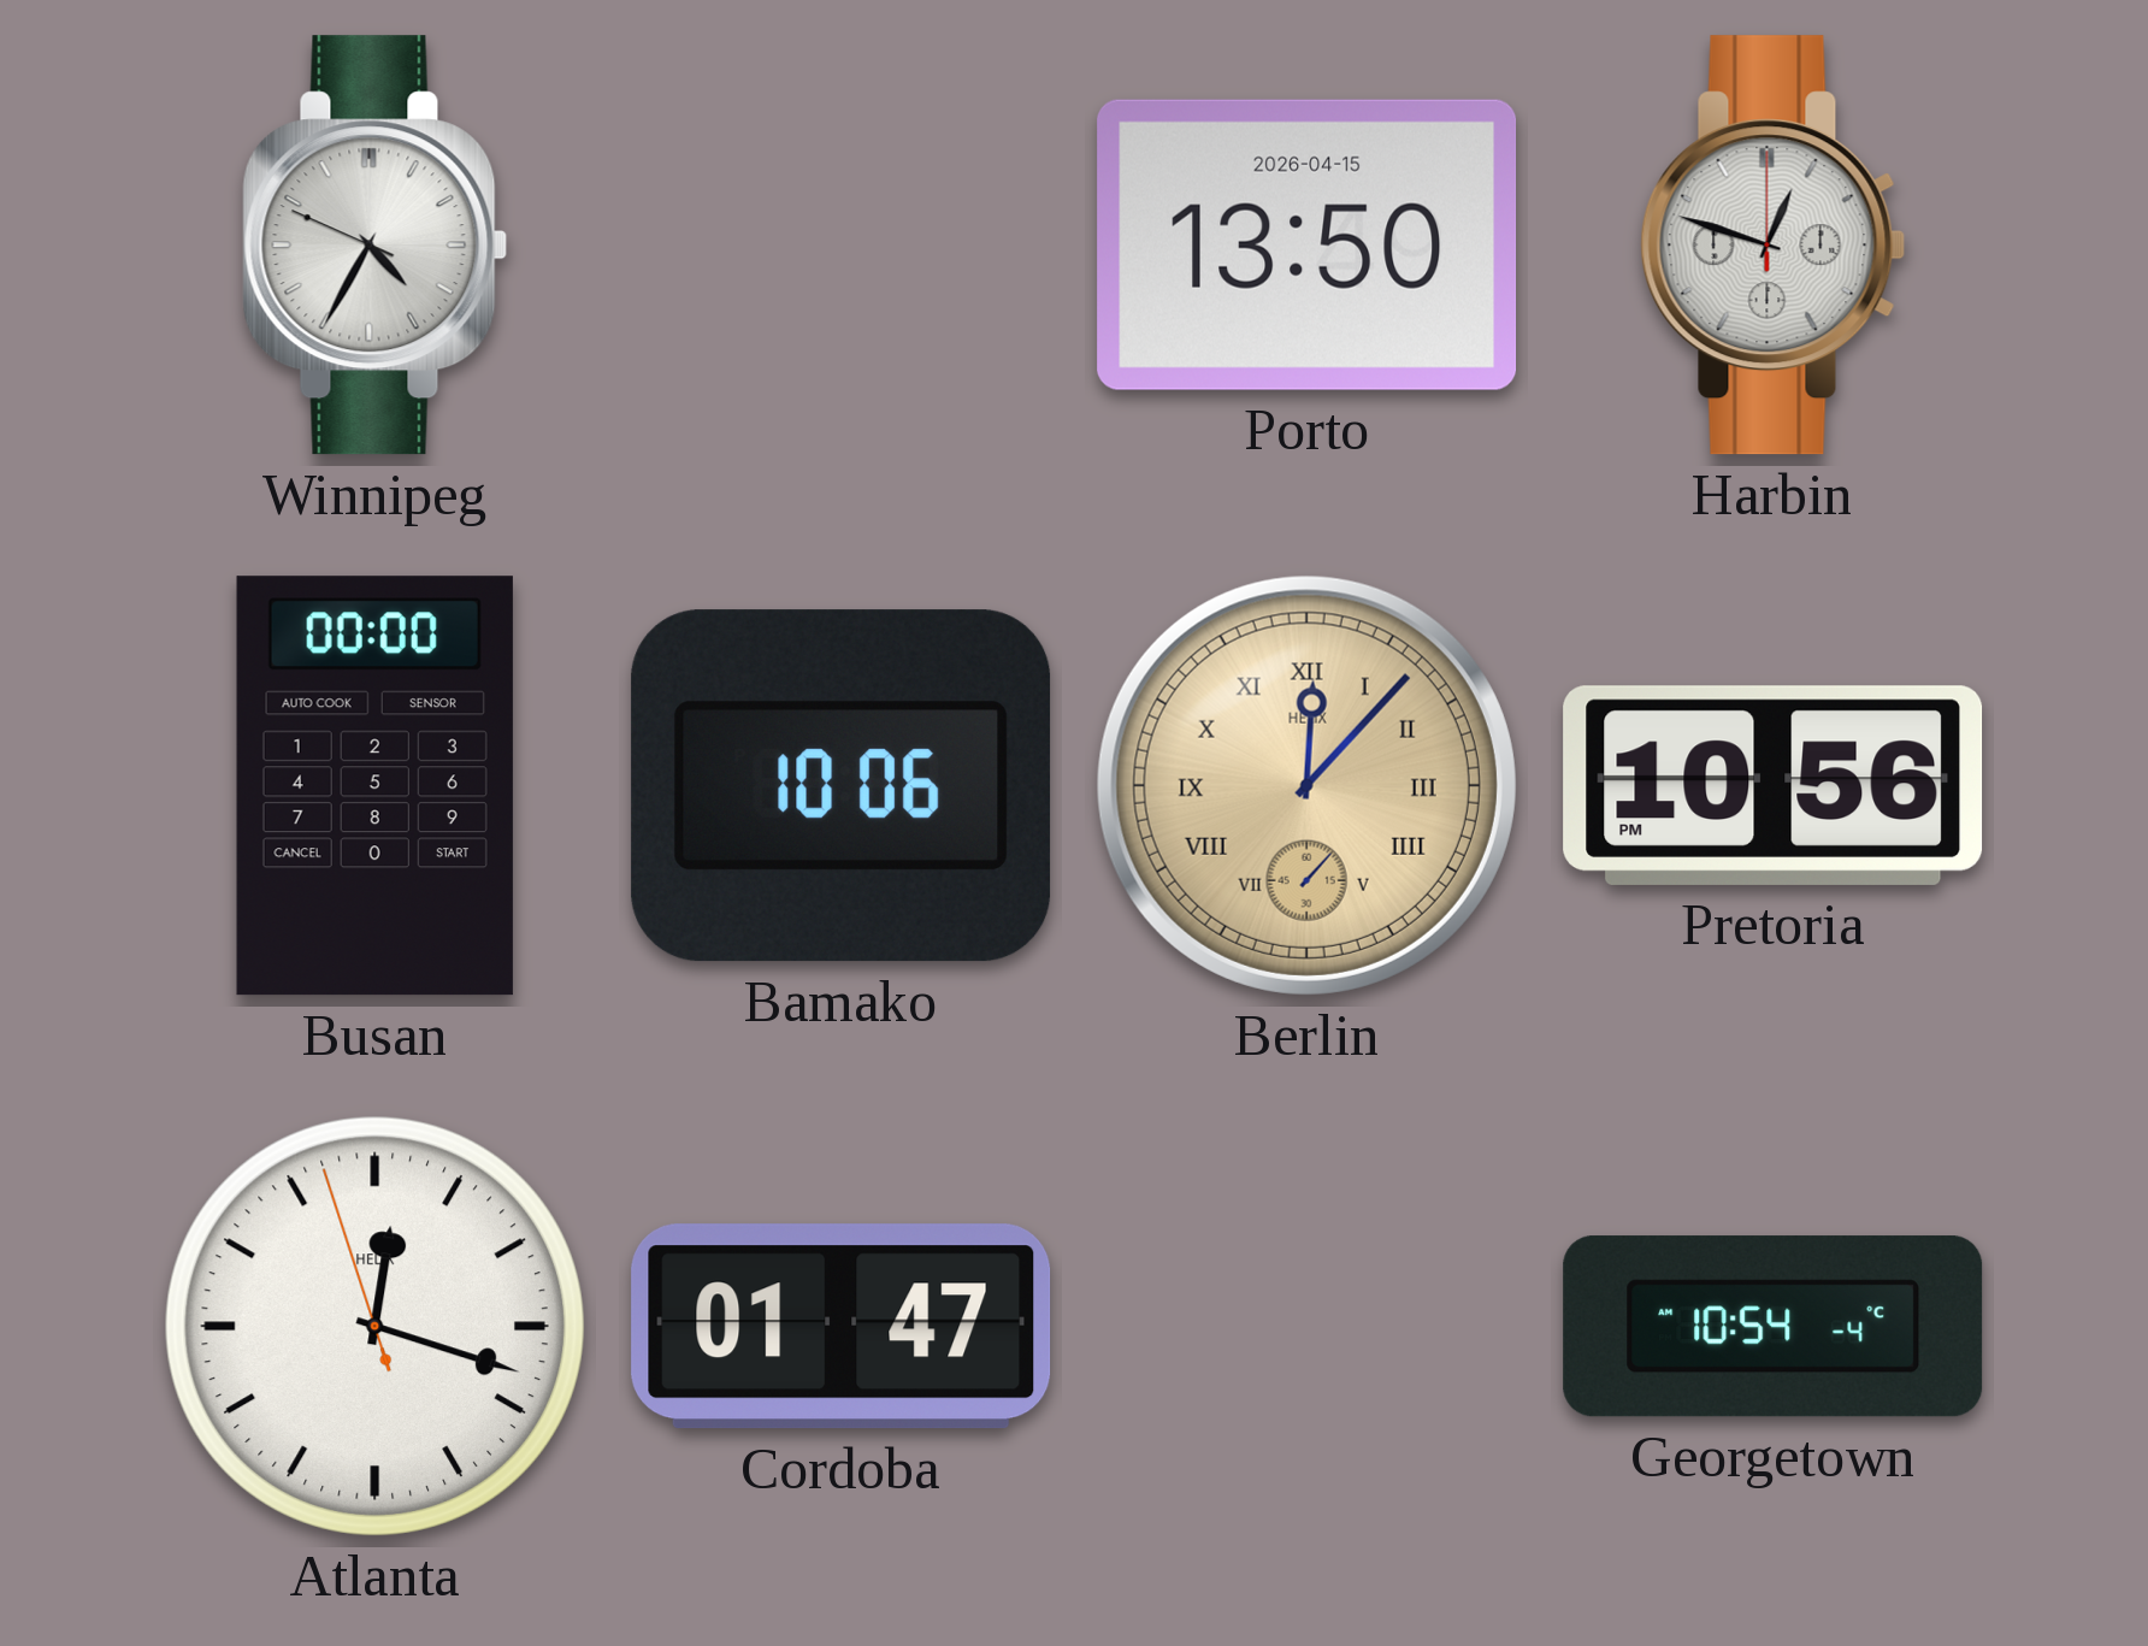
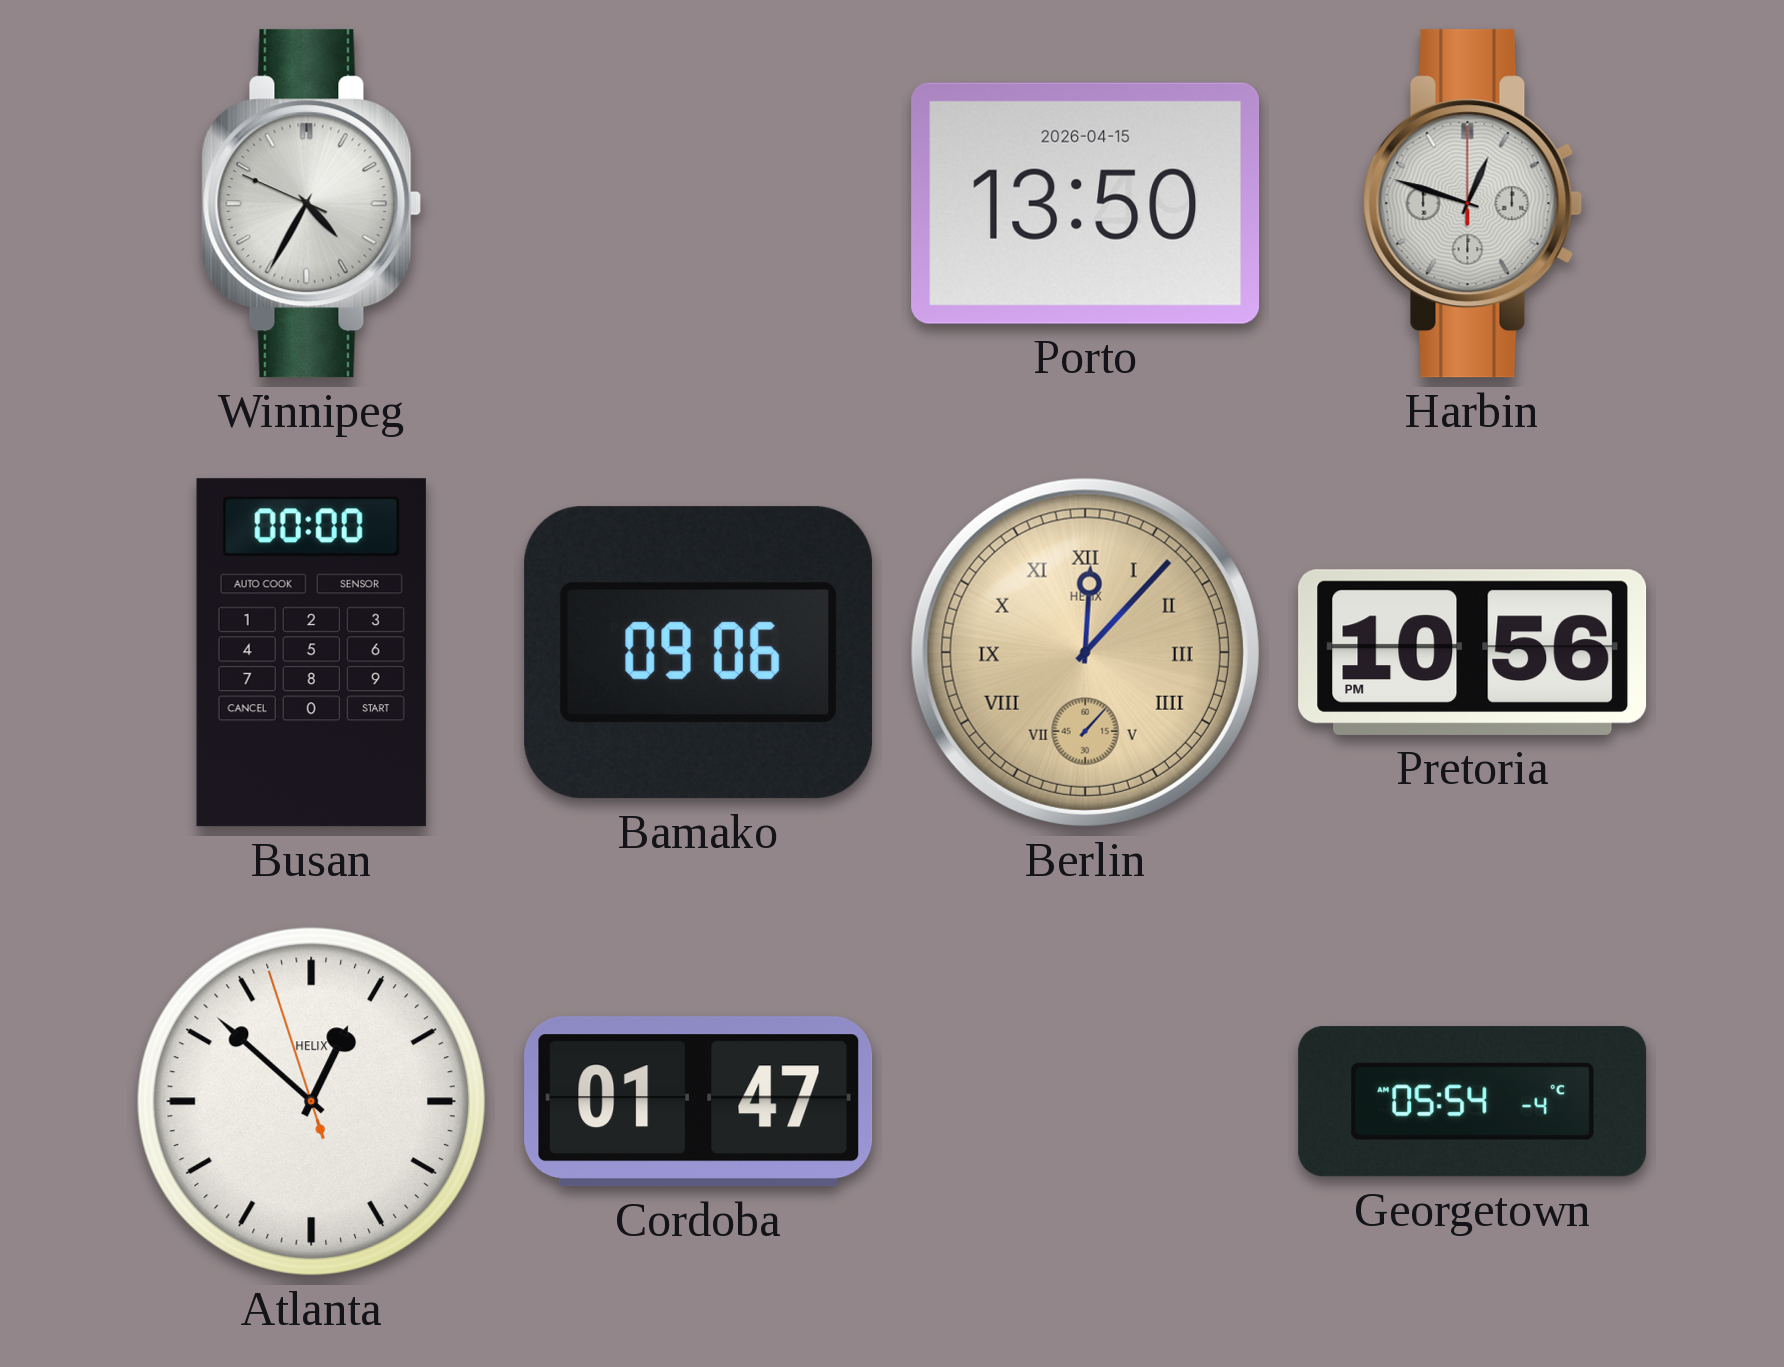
Bamako: 10:06 -> 09:06 (699, 653)
Atlanta: 12:17 -> 12:51 (311, 1101)
Georgetown: 10:54 -> 05:54 (1473, 1102)
